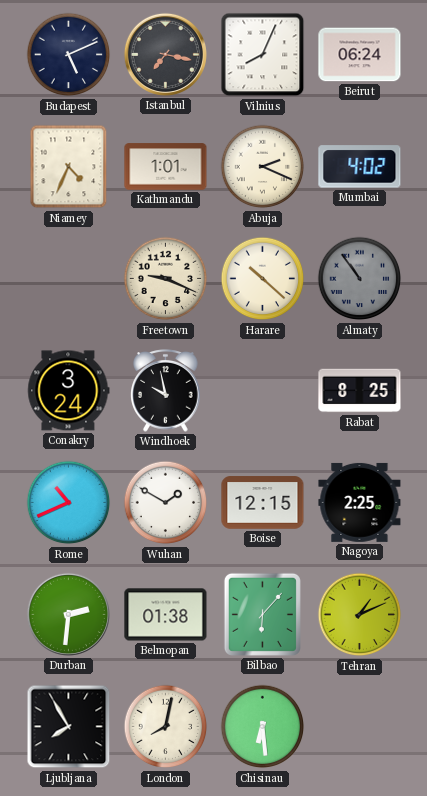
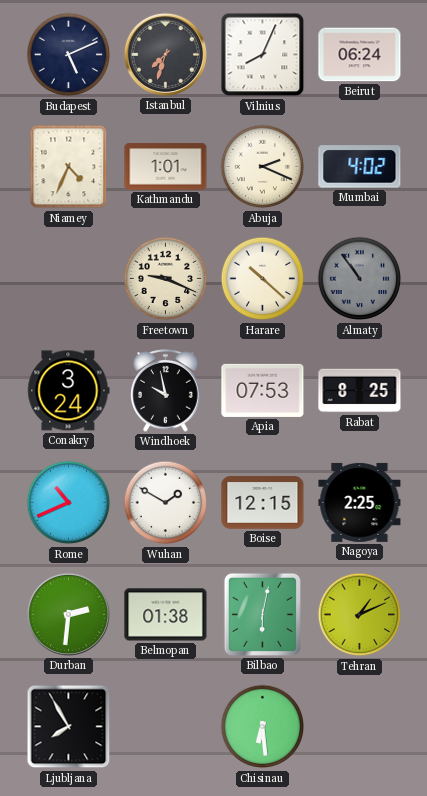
Istanbul: 7:17 -> 7:33 (165, 54)
Apia: none -> 07:53 (263, 390)
Bilbao: 6:07 -> 6:02 (262, 614)
London: 8:02 -> none (166, 727)
